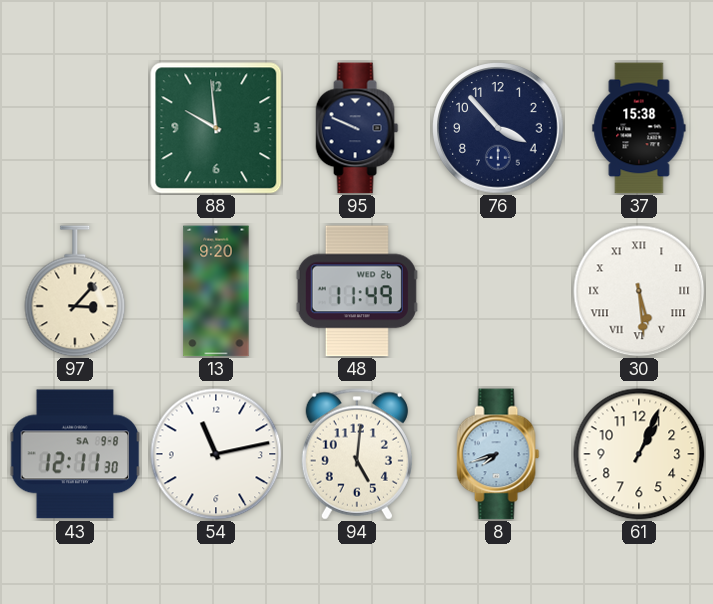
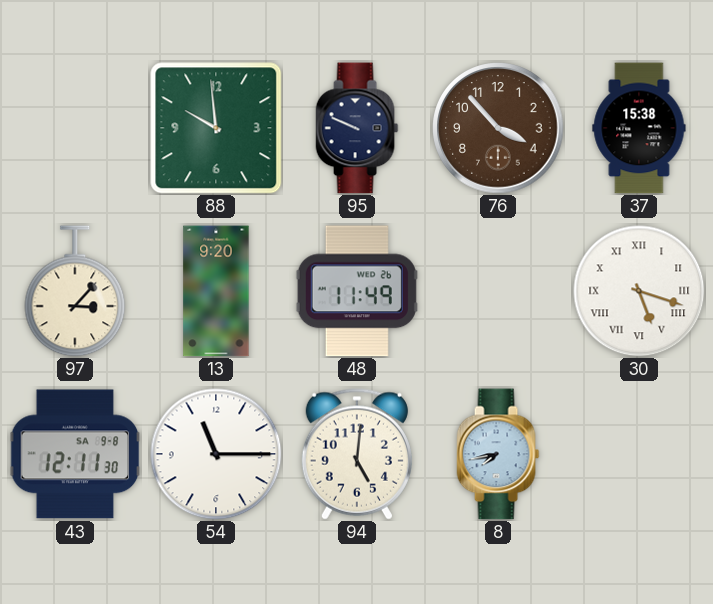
76 dial: navy -> brown (498, 128)
30: 5:29 -> 5:18 (639, 291)
54: 11:13 -> 11:15 (216, 454)
8: 7:42 -> 7:43 (498, 454)
61: 1:04 -> none (639, 454)
